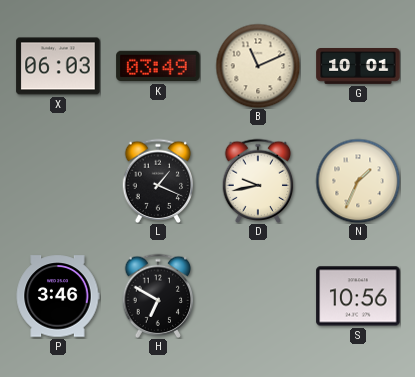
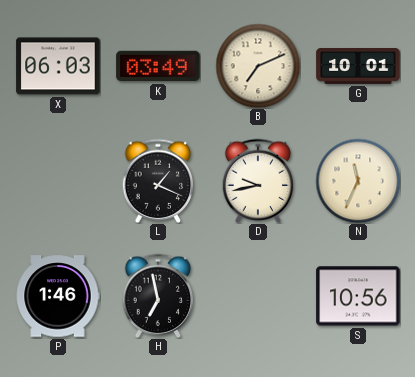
B: 11:11 -> 7:11 (258, 66)
N: 1:34 -> 11:34 (358, 181)
P: 3:46 -> 1:46 (58, 296)
H: 6:50 -> 6:58 (158, 295)
